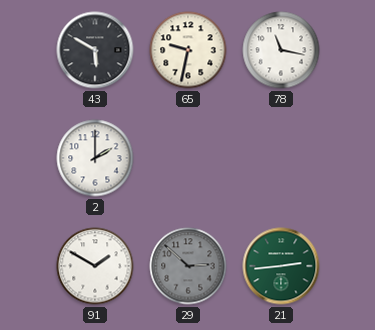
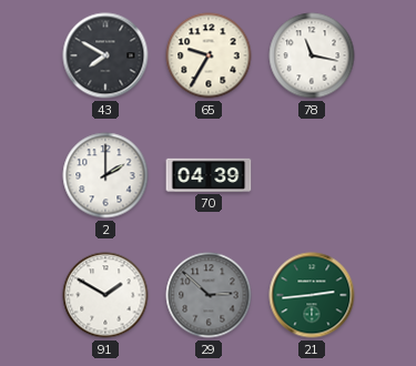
43: 5:50 -> 7:50 (105, 55)
65: 9:32 -> 9:35 (209, 55)
70: none -> 04:39 (209, 175)
